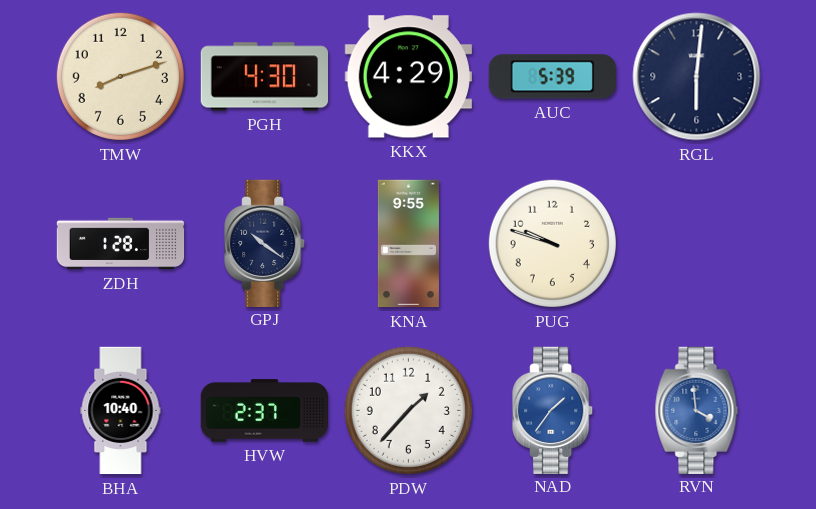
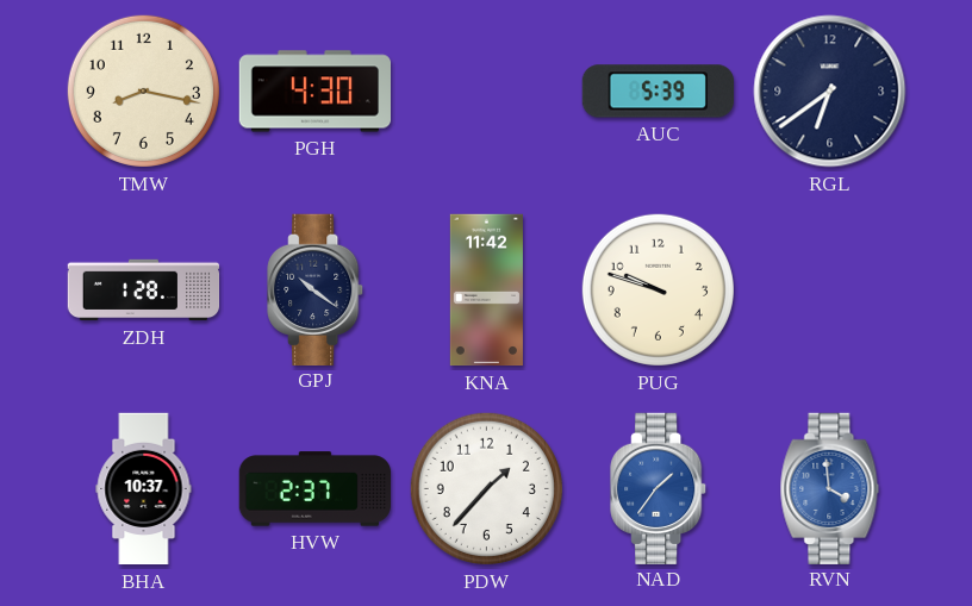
TMW: 8:12 -> 8:17 (143, 90)
KKX: 4:29 -> none (408, 77)
RGL: 6:01 -> 6:39 (830, 92)
KNA: 9:55 -> 11:42 (486, 290)
BHA: 10:40 -> 10:37 (144, 489)
